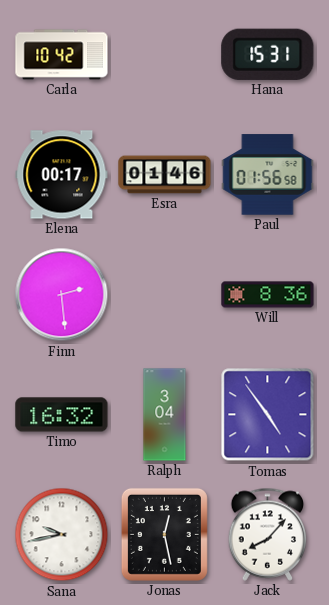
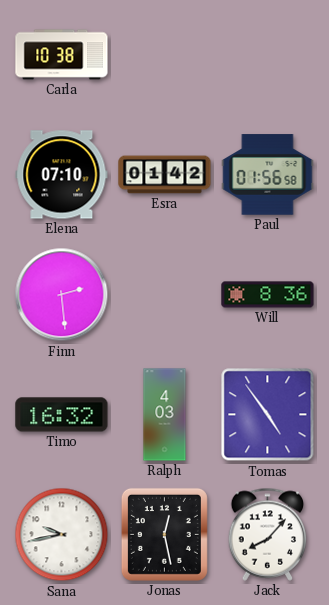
Carla: 10:42 -> 10:38 (62, 55)
Hana: 15:31 -> none (268, 54)
Elena: 00:17 -> 07:10 (62, 175)
Esra: 01:46 -> 01:42 (165, 175)
Ralph: 3:04 -> 4:03 (165, 415)
